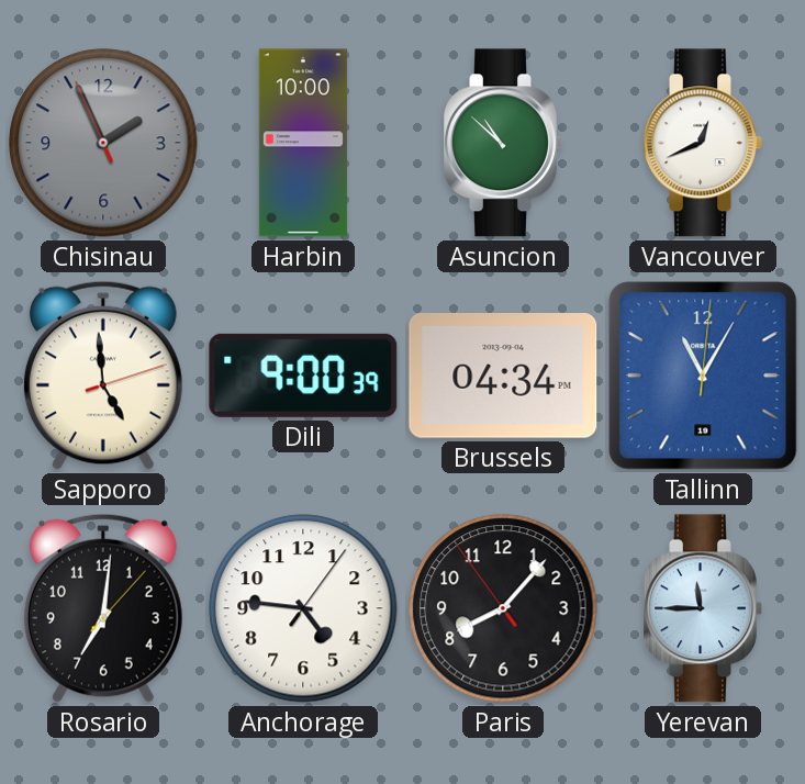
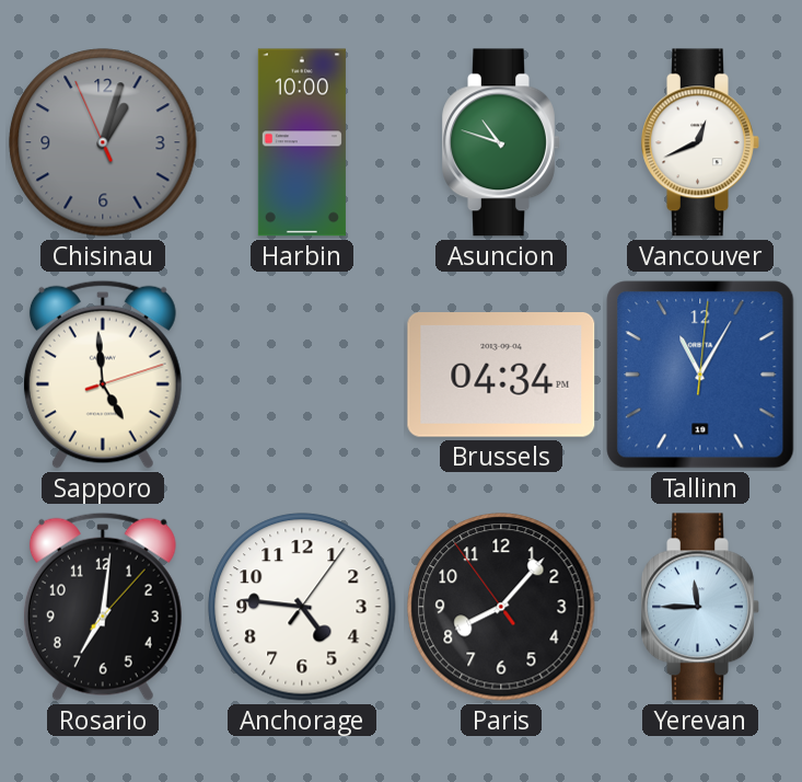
Chisinau: 1:55 -> 1:02 (103, 142)
Asuncion: 10:52 -> 10:48 (501, 142)
Dili: 9:00 -> none (303, 376)
